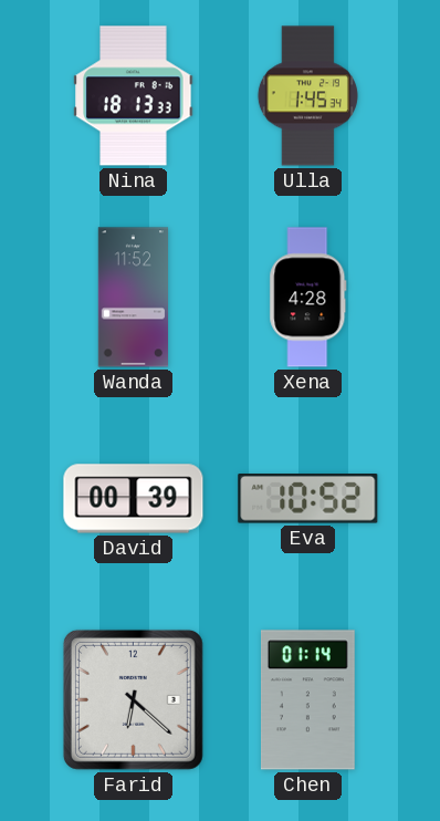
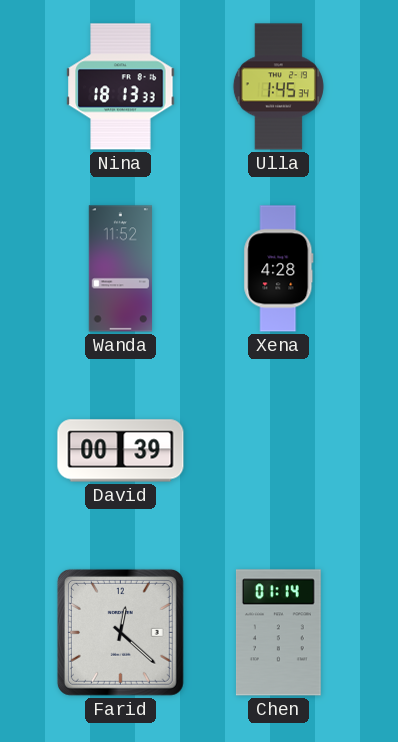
Eva: 10:52 -> none (308, 499)
Farid: 6:22 -> 12:22 (120, 632)
